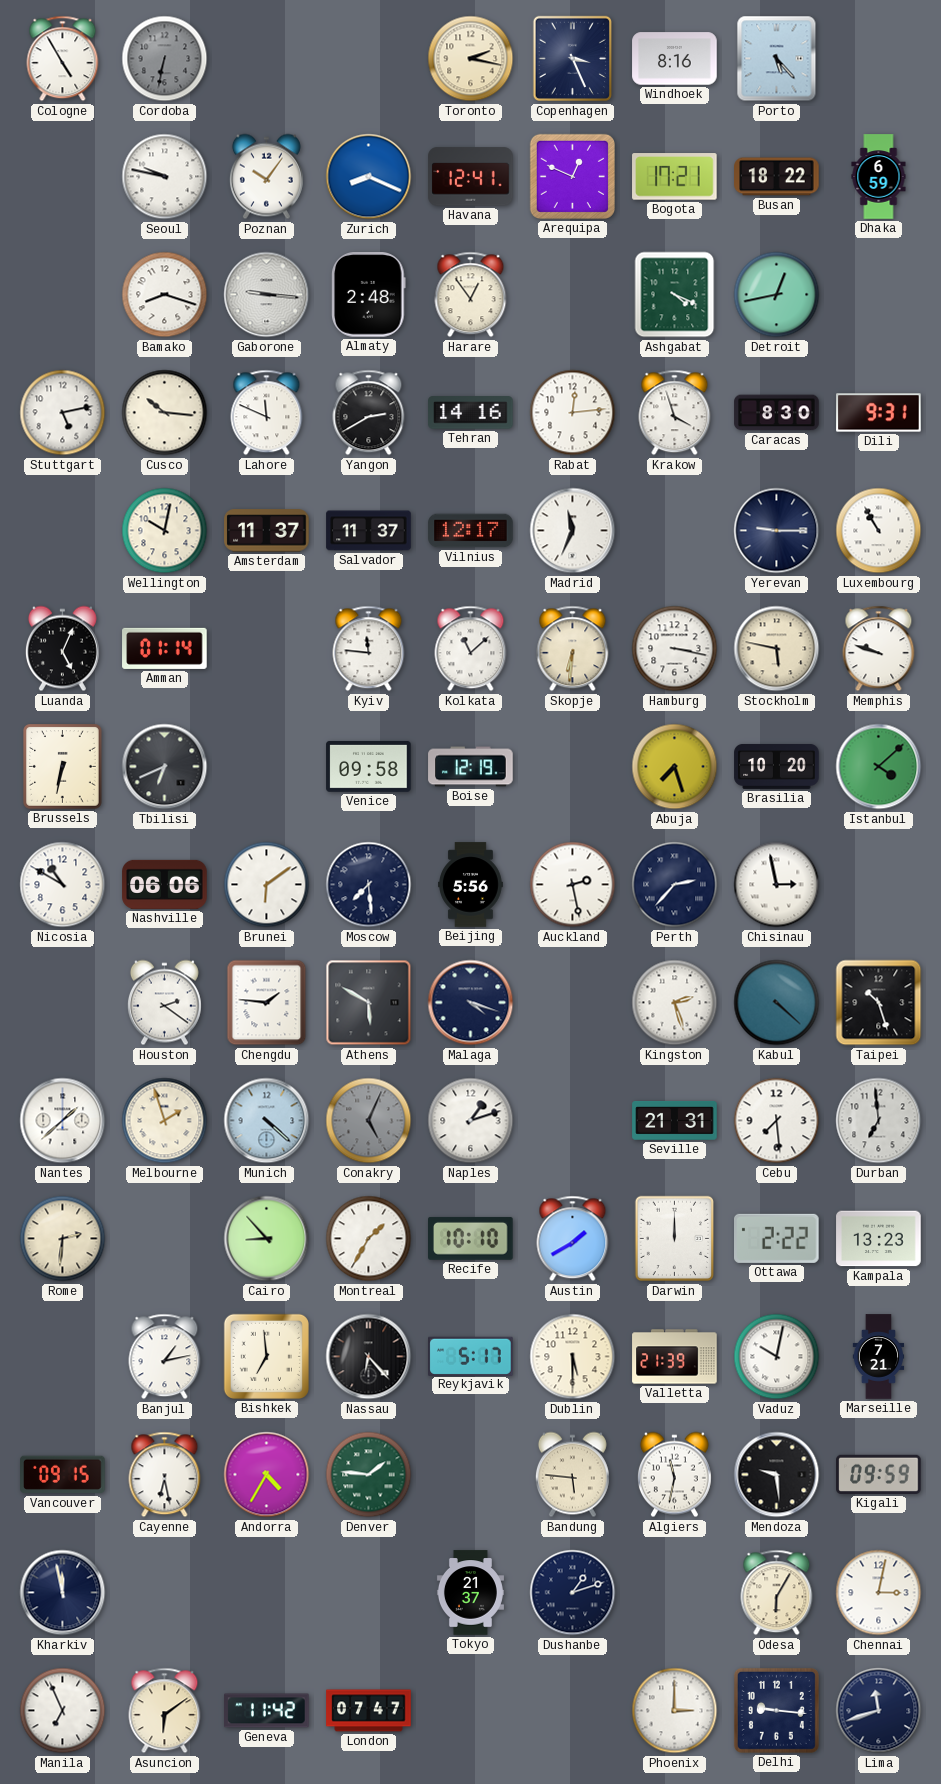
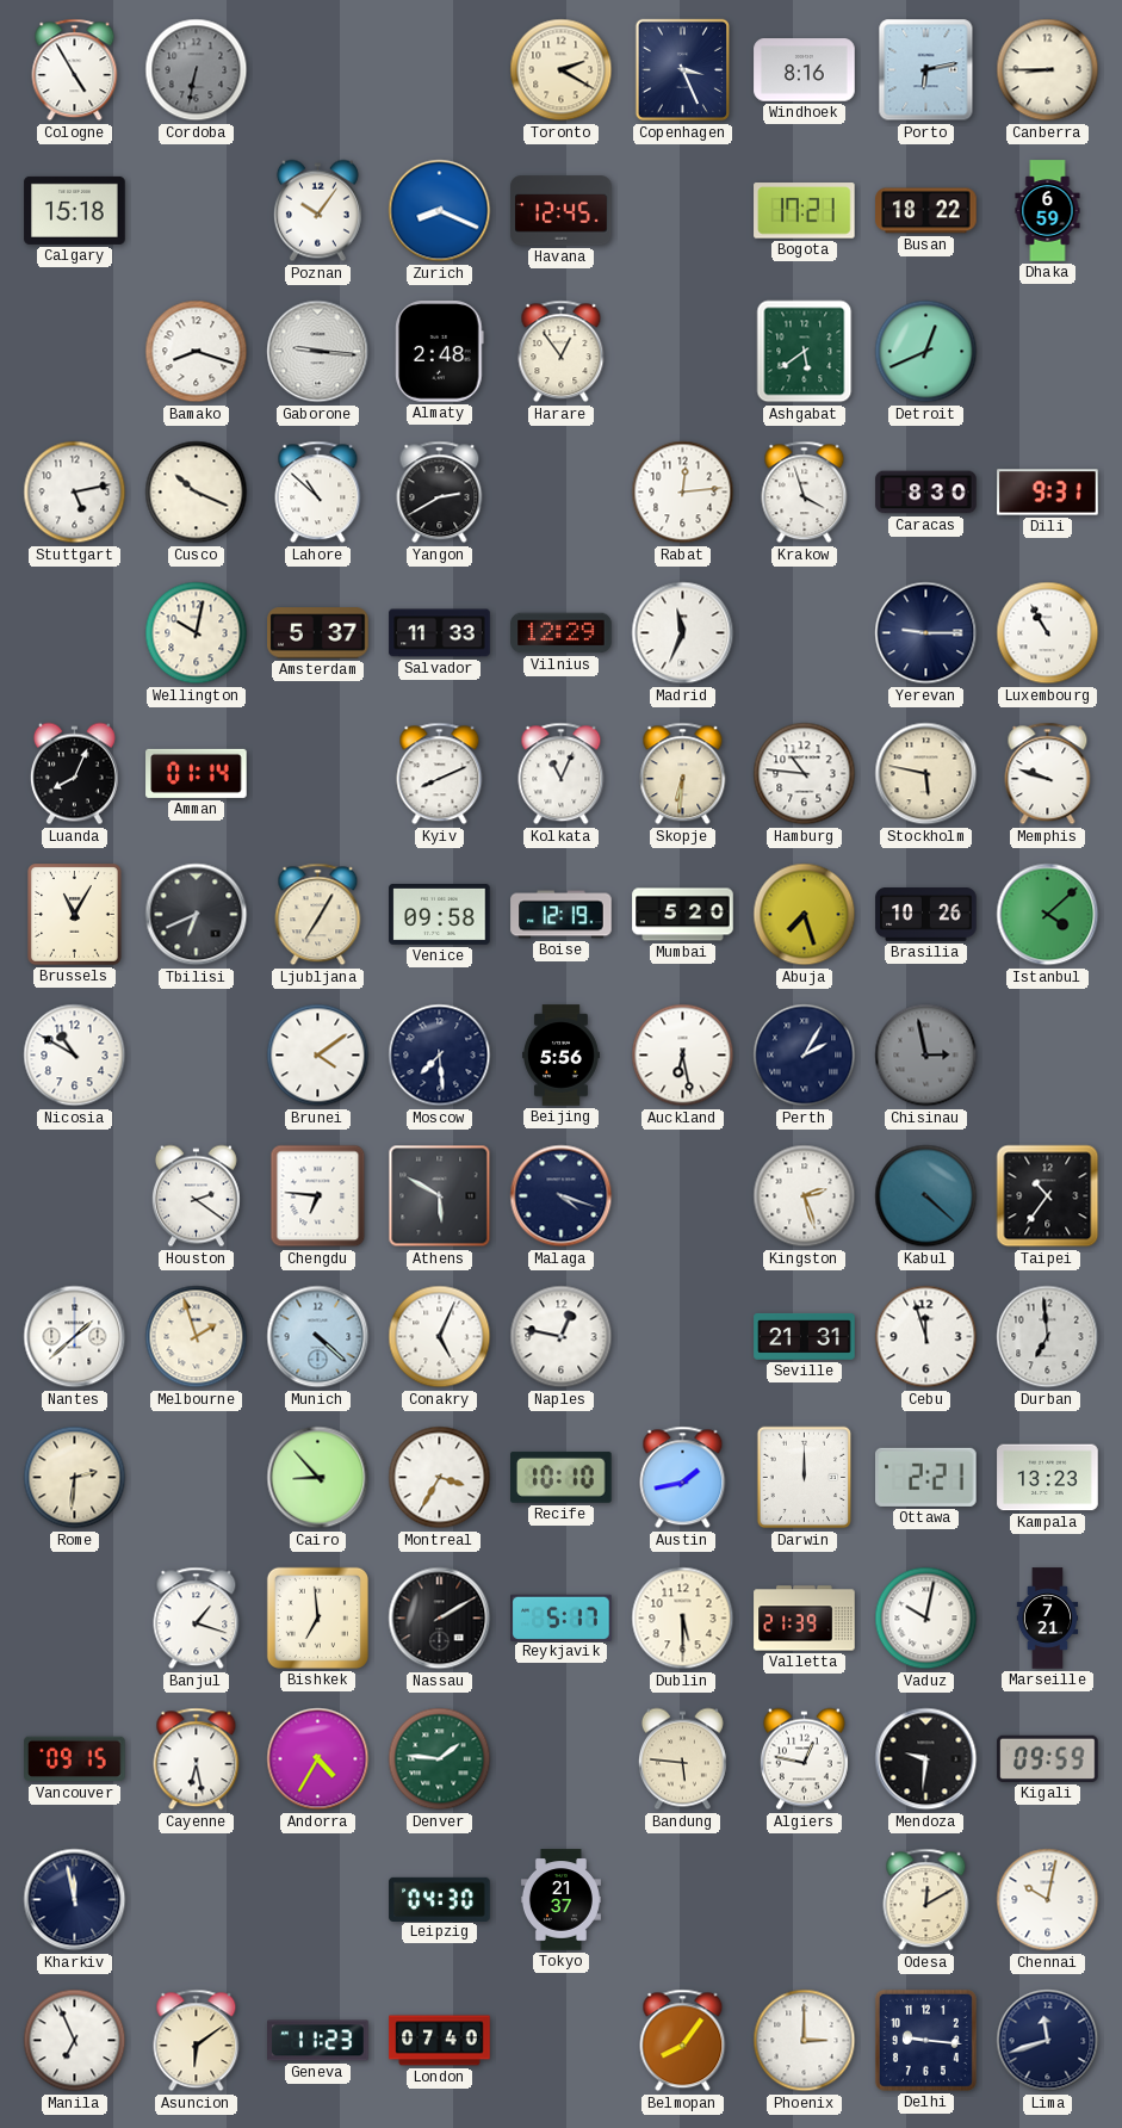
Toronto: 2:17 -> 2:20 (562, 70)
Porto: 5:23 -> 6:13 (926, 70)
Canberra: none -> 8:45 (1048, 70)
Calgary: none -> 15:18 (75, 210)
Seoul: 9:47 -> none (165, 177)
Havana: 12:41 -> 12:45 (562, 211)
Arequipa: 12:49 -> none (572, 176)
Ashgabat: 4:19 -> 5:39 (805, 352)
Detroit: 12:43 -> 12:41 (926, 352)
Cusco: 10:16 -> 10:19 (197, 493)
Lahore: 11:49 -> 10:52 (318, 493)
Tehran: 14:16 -> none (471, 413)
Amsterdam: 11:37 -> 5:37 (318, 633)
Salvador: 11:37 -> 11:33 (440, 633)
Vilnius: 12:17 -> 12:29 (562, 633)
Luanda: 5:04 -> 8:04 (74, 774)
Kyiv: 11:46 -> 8:11 (440, 774)
Kolkata: 11:08 -> 11:04 (562, 774)
Hamburg: 3:17 -> 10:46 (805, 774)
Brussels: 6:32 -> 11:05 (75, 915)
Ljubljana: none -> 7:05 (318, 915)
Mumbai: none -> 5:20 (683, 915)
Brasilia: 10:20 -> 10:26 (926, 915)
Nashville: 06:06 -> none (165, 884)
Brunei: 6:09 -> 4:09 (318, 1056)
Auckland: 2:28 -> 6:28 (683, 1056)
Perth: 2:37 -> 2:05 (805, 1056)
Chisinau dial: white -> grey (926, 1056)
Chengdu: 1:46 -> 6:46 (318, 1196)
Taipei: 10:27 -> 10:36 (1048, 1196)
Conakry dial: grey -> white (440, 1337)
Naples: 1:12 -> 12:47 (562, 1337)
Cebu: 7:29 -> 11:57 (926, 1337)
Montreal: 1:35 -> 3:35 (440, 1478)
Austin: 1:40 -> 1:43 (683, 1478)
Ottawa: 2:22 -> 2:21 (926, 1477)
Banjul: 1:13 -> 1:18 (197, 1619)
Nassau: 6:23 -> 2:10 (440, 1619)
Algiers: 11:32 -> 12:47 (804, 1759)
Mendoza: 9:29 -> 9:31 (926, 1759)
Leipzig: none -> 04:30 (440, 1899)
Dushanbe: 1:12 -> none (573, 1593)
Odesa: 6:05 -> 12:10 (926, 1900)
Chennai: 3:02 -> 10:02 (1048, 1900)
Geneva: 11:42 -> 11:23 (318, 2041)
London: 07:47 -> 07:40 (440, 2041)
Belmopan: none -> 8:06 (683, 2041)
